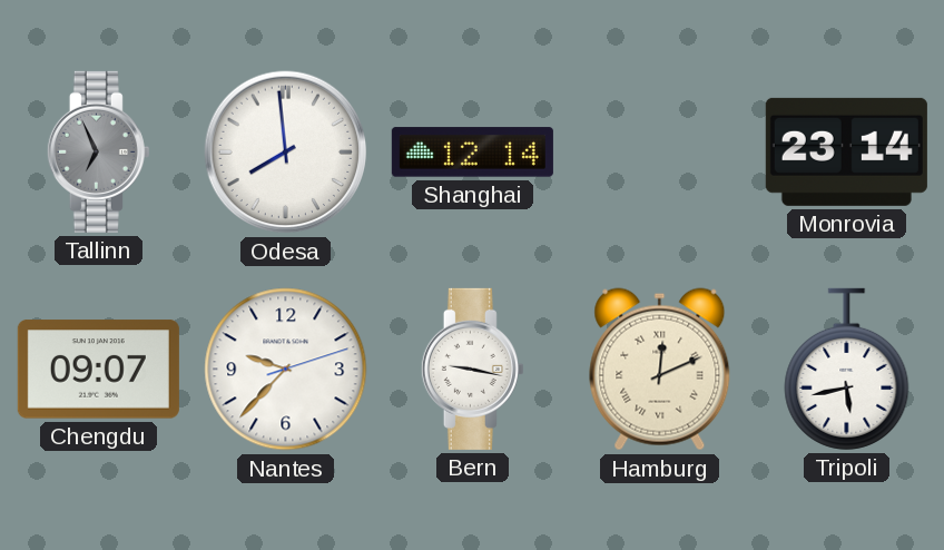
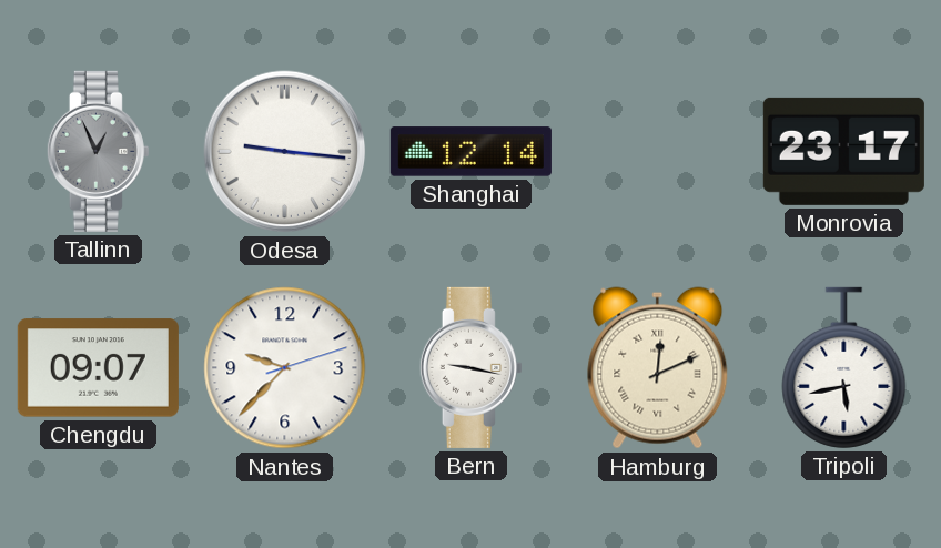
Tallinn: 6:56 -> 12:56 (98, 151)
Odesa: 7:59 -> 9:16 (285, 152)
Monrovia: 23:14 -> 23:17 (843, 151)
